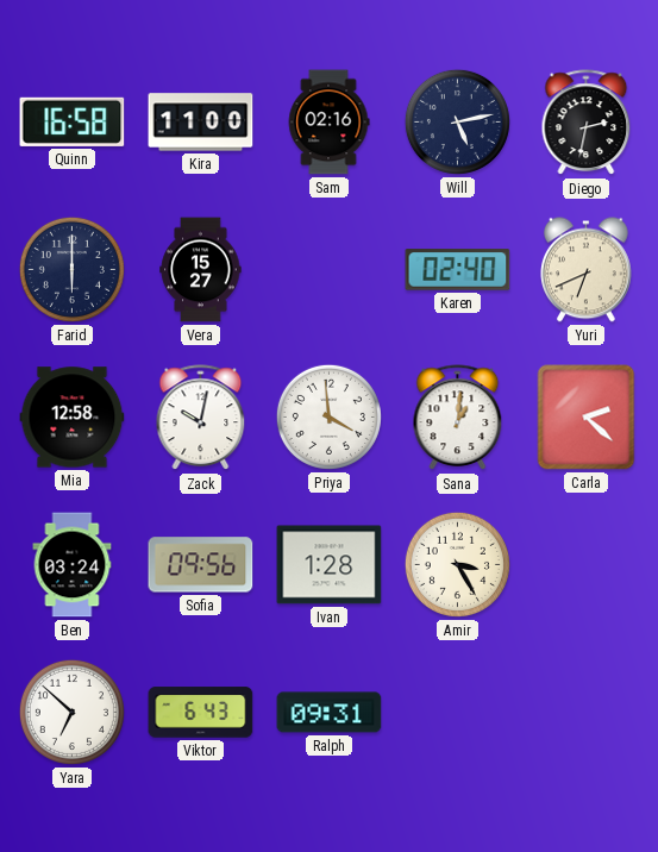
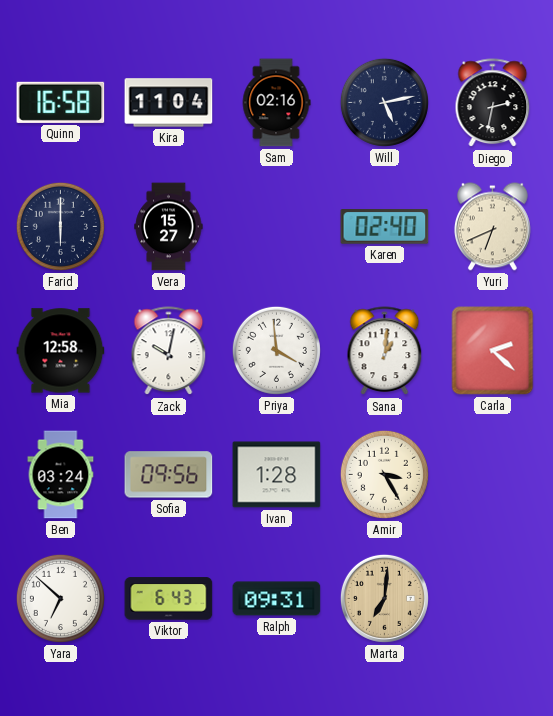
Kira: 11:00 -> 11:04 (169, 103)
Marta: none -> 7:01 (384, 598)
